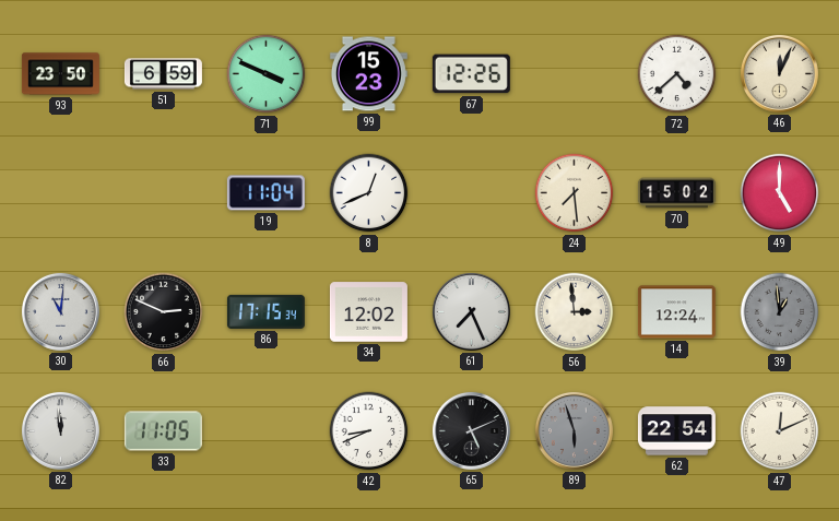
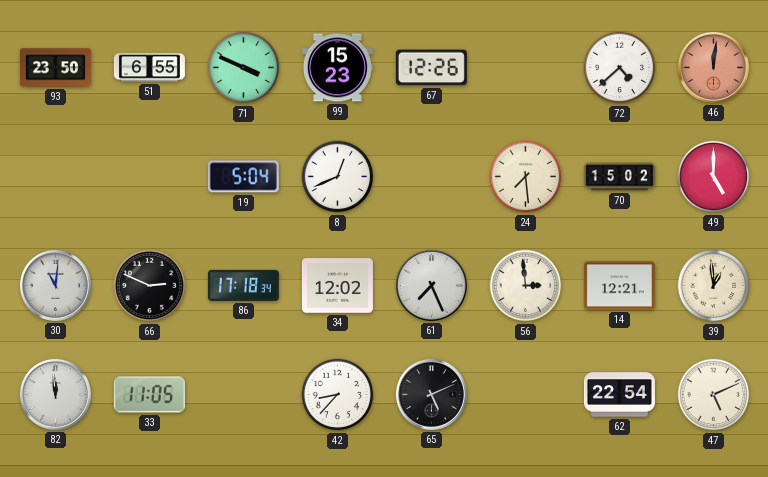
51: 6:59 -> 6:55 (149, 68)
46: 12:04 -> 12:01 (713, 67)
46 dial: cream -> salmon (713, 67)
19: 11:04 -> 5:04 (243, 177)
86: 17:15 -> 17:18 (243, 285)
14: 12:24 -> 12:21 (619, 286)
39 dial: grey -> cream (714, 286)
42: 8:41 -> 8:37 (338, 395)
89: 5:57 -> none (574, 430)
47: 12:11 -> 5:11 (714, 395)
